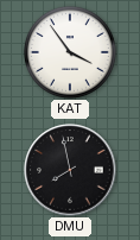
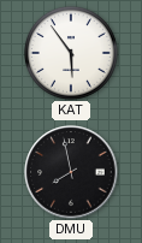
KAT: 3:54 -> 5:54 (71, 53)
